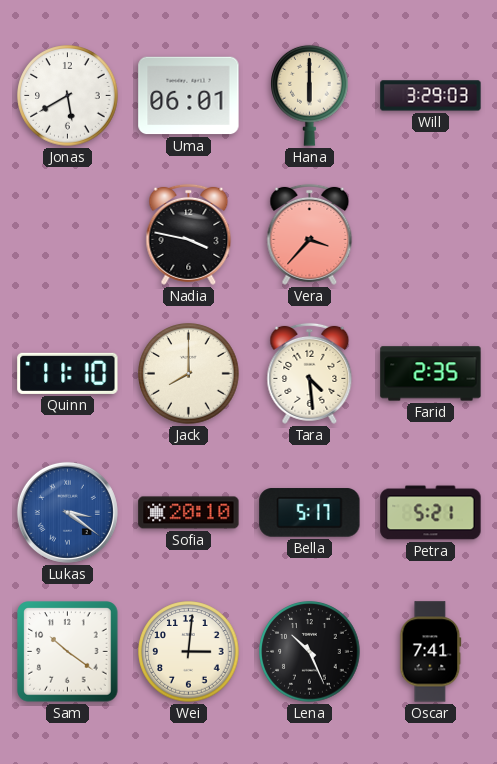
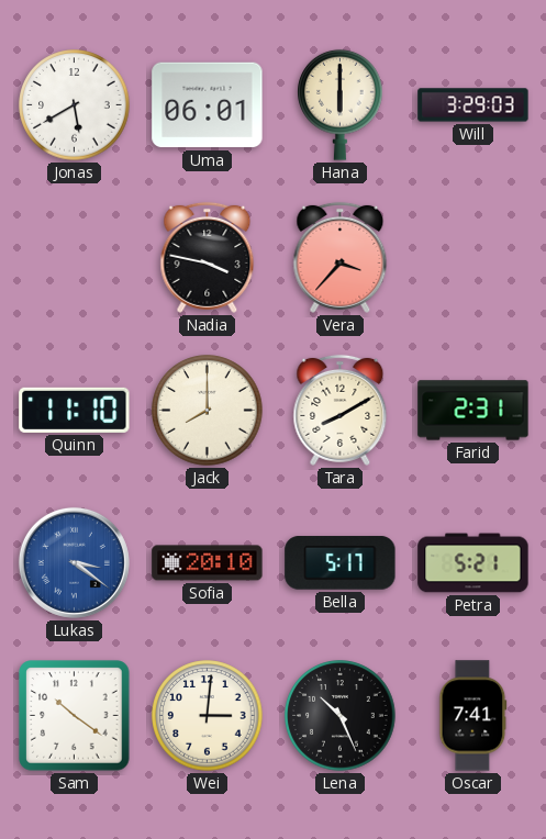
Tara: 4:29 -> 8:10 (341, 410)
Farid: 2:35 -> 2:31 (473, 411)
